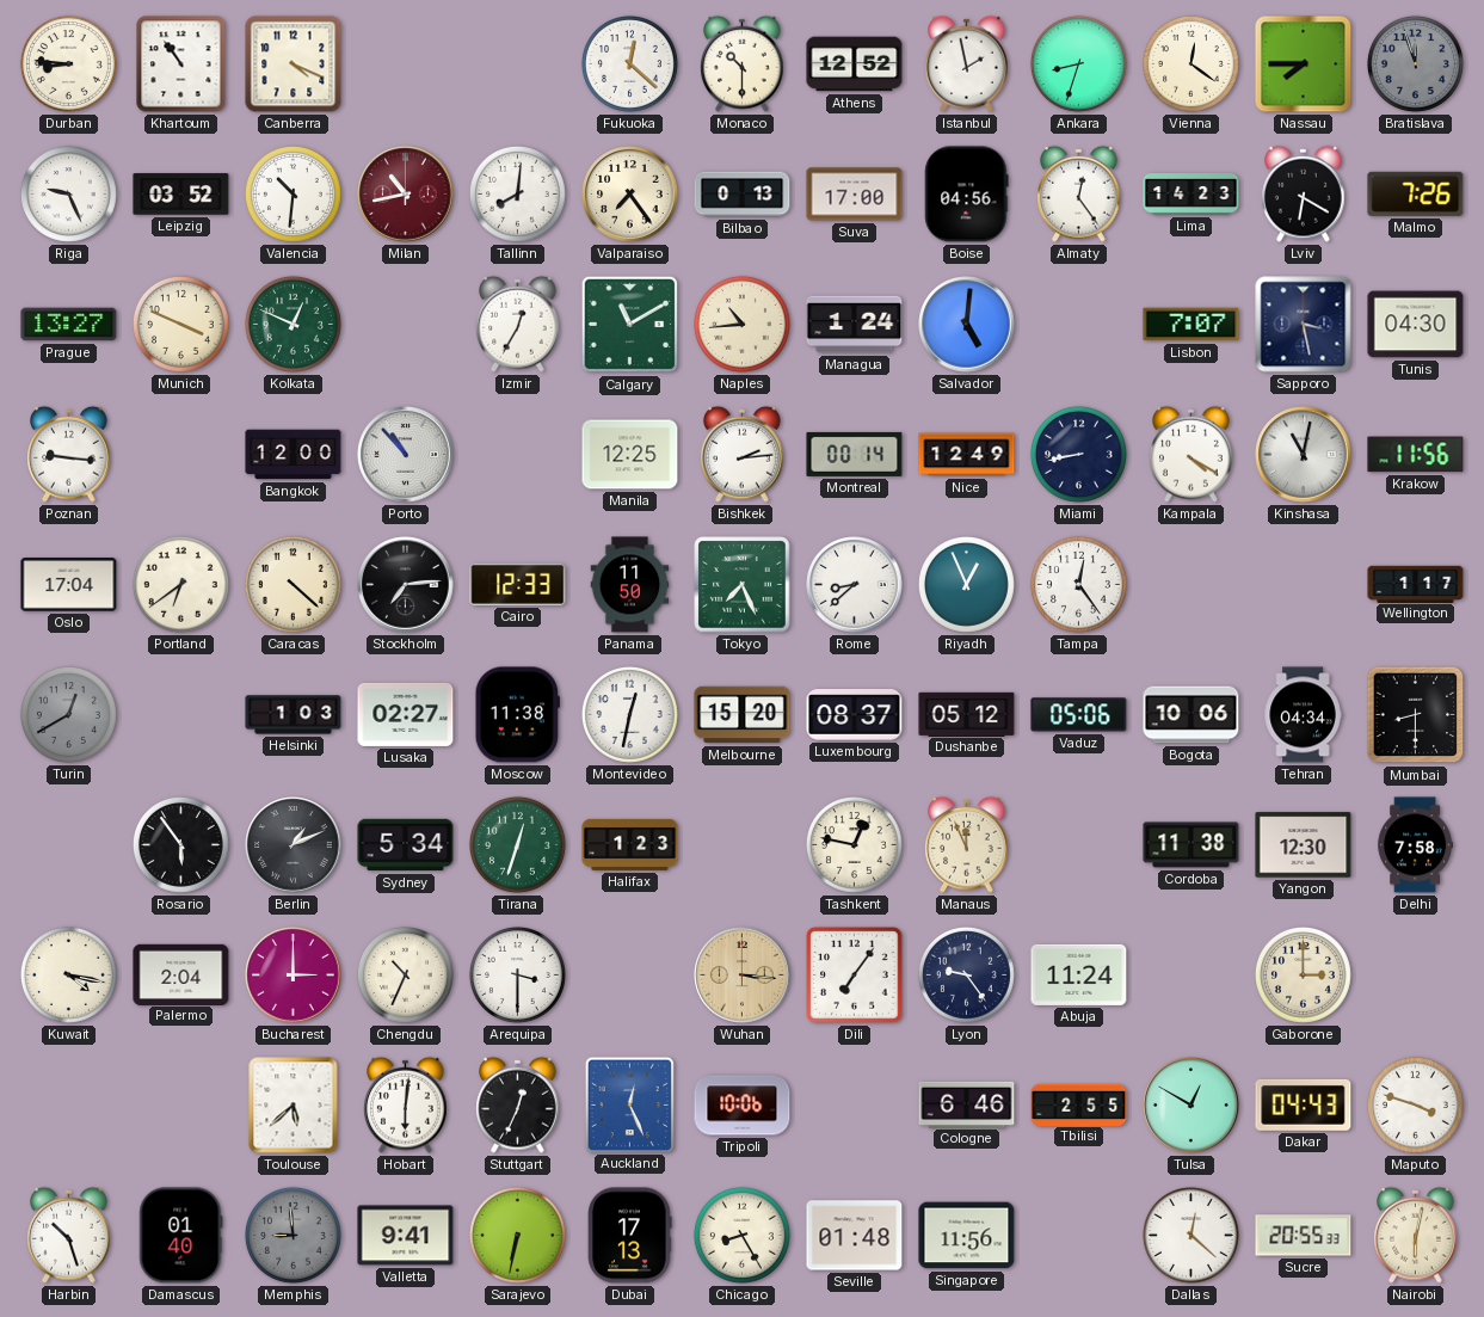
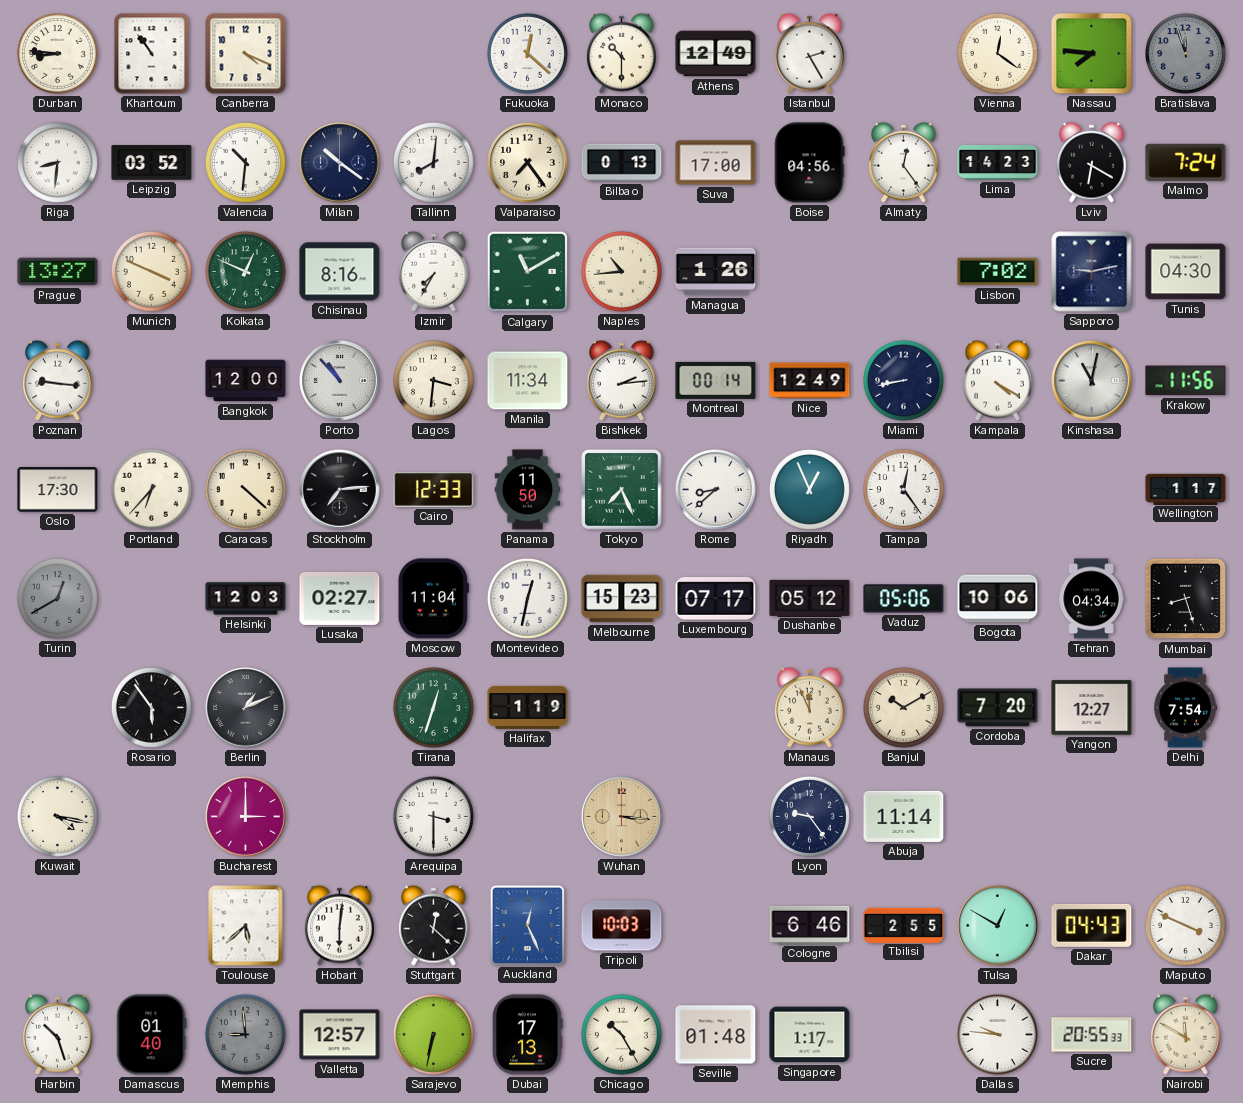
Athens: 12:52 -> 12:49 (716, 54)
Istanbul: 1:58 -> 2:25 (810, 53)
Ankara: 8:33 -> none (1078, 63)
Nassau: 7:45 -> 7:46 (1092, 54)
Riga: 9:26 -> 8:31 (57, 162)
Milan: 10:43 -> 10:21 (340, 163)
Milan dial: burgundy -> navy (340, 163)
Malmo: 7:26 -> 7:24 (1186, 162)
Chisinau: none -> 8:16 (340, 272)
Izmir: 12:35 -> 7:35 (434, 271)
Managua: 1:24 -> 1:26 (716, 272)
Salvador: 5:01 -> none (967, 325)
Lisbon: 7:07 -> 7:02 (998, 272)
Sapporo: 3:28 -> 9:13 (1092, 272)
Lagos: none -> 3:31 (433, 380)
Manila: 12:25 -> 11:34 (528, 381)
Oslo: 17:04 -> 17:30 (58, 490)
Portland: 6:39 -> 6:37 (151, 489)
Helsinki: 1:03 -> 12:03 (246, 599)
Moscow: 11:38 -> 11:04 (433, 599)
Melbourne: 15:20 -> 15:23 (622, 599)
Luxembourg: 08:37 -> 07:17 (716, 599)
Mumbai: 8:30 -> 8:27 (1186, 599)
Sydney: 5:34 -> none (406, 845)
Halifax: 1:23 -> 1:19 (528, 707)
Tashkent: 12:47 -> none (854, 844)
Banjul: none -> 10:10 (903, 707)
Cordoba: 11:38 -> 7:20 (998, 708)
Yangon: 12:30 -> 12:27 (1092, 708)
Delhi: 7:58 -> 7:54 (1185, 708)
Palermo: 2:04 -> none (181, 974)
Chengdu: 10:34 -> none (405, 974)
Dili: 7:06 -> none (855, 976)
Abuja: 11:24 -> 11:14 (904, 816)
Gaborone: 3:00 -> none (1303, 974)
Stuttgart: 12:34 -> 12:22 (434, 925)
Tripoli: 10:06 -> 10:03 (622, 926)
Maputo: 3:48 -> 3:49 (1185, 925)
Valletta: 9:41 -> 12:57 (340, 1035)
Chicago: 8:25 -> 10:25 (621, 1034)
Singapore: 11:56 -> 1:17 (810, 1035)
Dallas: 12:22 -> 9:46 (997, 1034)
Nairobi: 6:02 -> 11:50 (1186, 1034)
